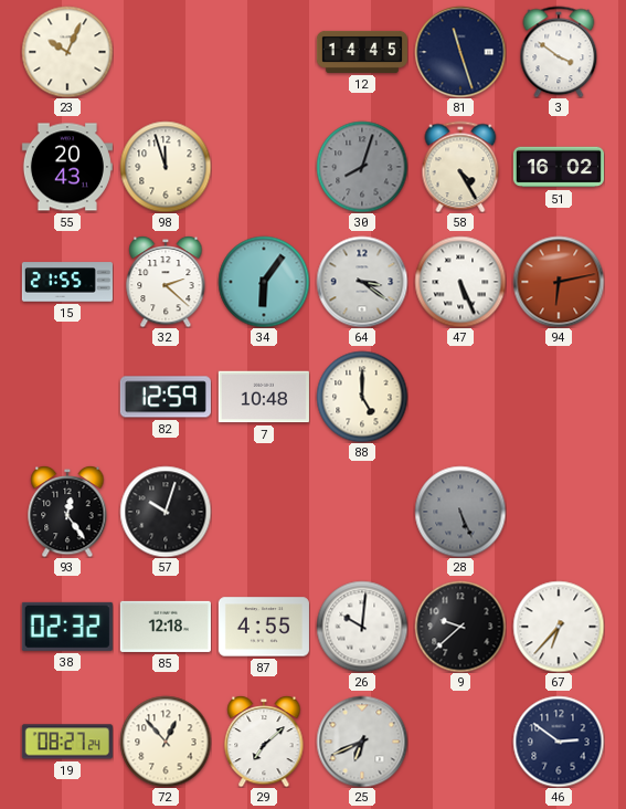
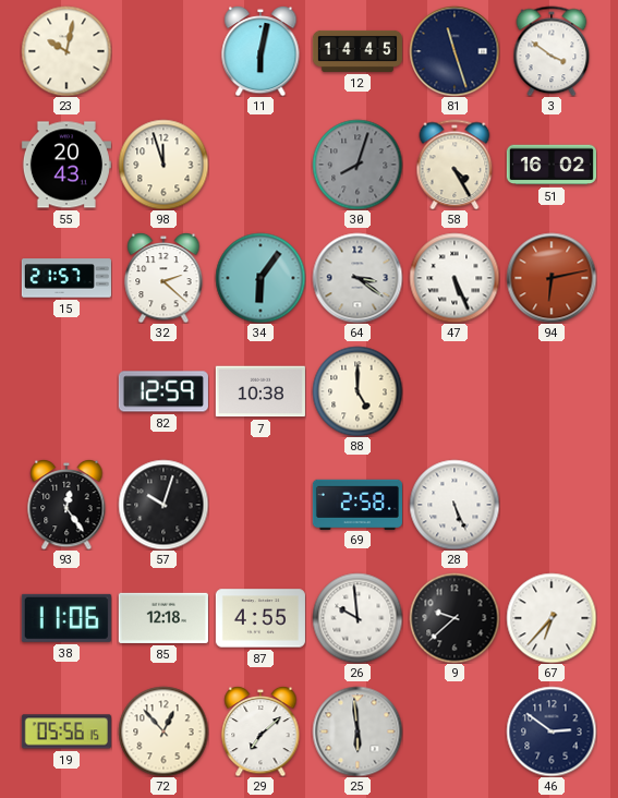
23: 10:04 -> 10:02 (66, 51)
11: none -> 6:02 (260, 51)
15: 21:55 -> 21:57 (66, 278)
7: 10:48 -> 10:38 (260, 391)
69: none -> 2:58 (358, 504)
28 dial: grey -> white (455, 505)
38: 02:32 -> 11:06 (66, 618)
26: 10:01 -> 9:59 (358, 618)
19: 08:27 -> 05:56 (66, 731)
25: 6:41 -> 5:59 (358, 731)
